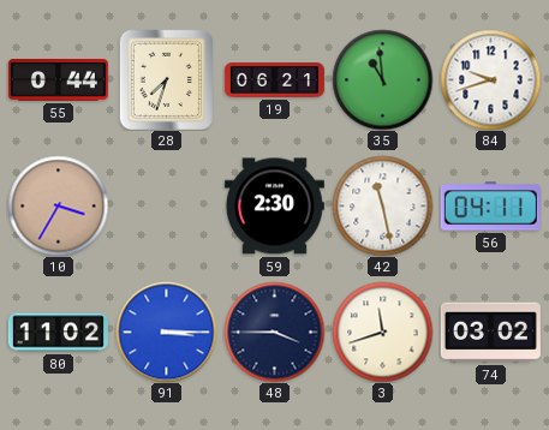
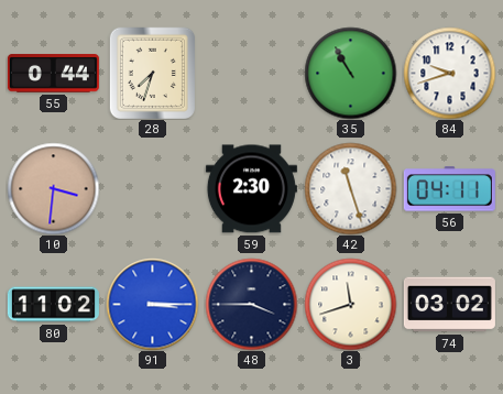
19: 06:21 -> none (274, 80)
35: 10:59 -> 10:55 (350, 73)
10: 3:35 -> 3:31 (53, 188)
42: 11:28 -> 11:27 (350, 188)
